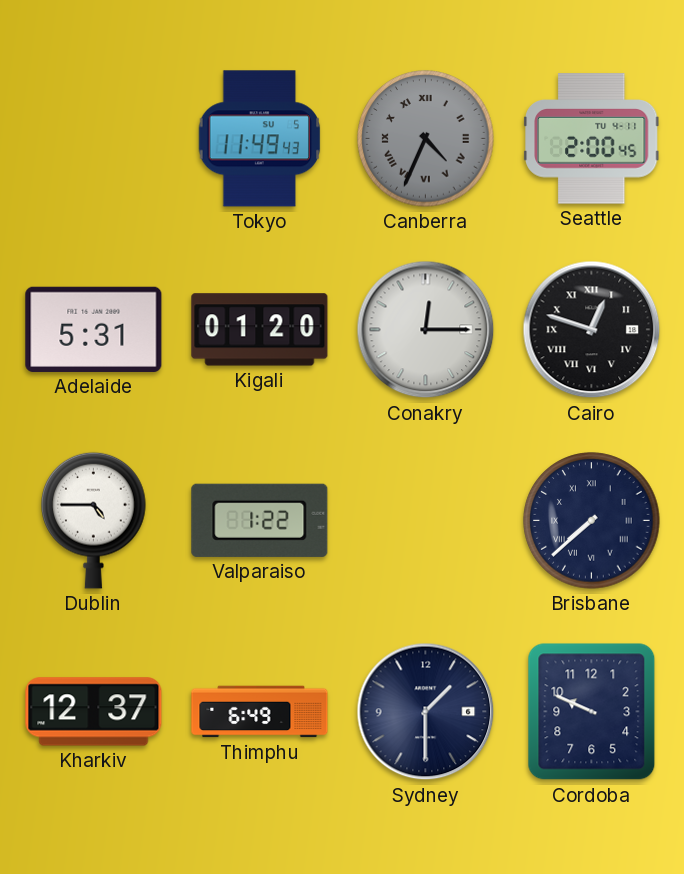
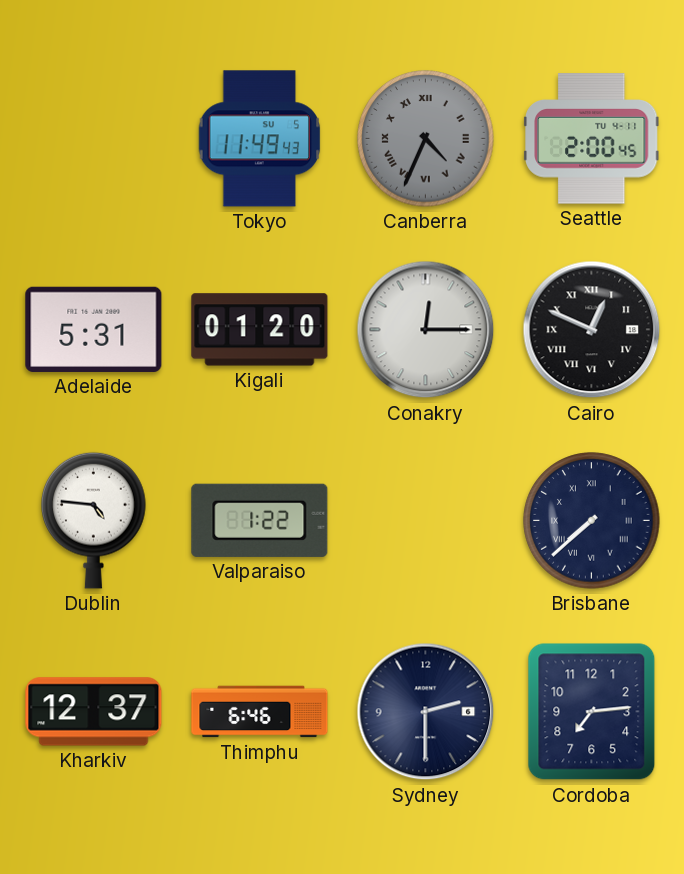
Cairo: 12:48 -> 12:49 (592, 330)
Dublin: 4:45 -> 4:46 (94, 520)
Thimphu: 6:49 -> 6:46 (260, 712)
Sydney: 1:30 -> 2:30 (426, 712)
Cordoba: 9:49 -> 7:14 (592, 712)
